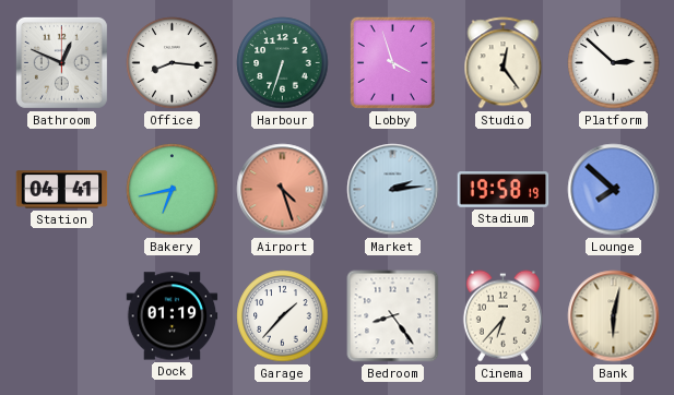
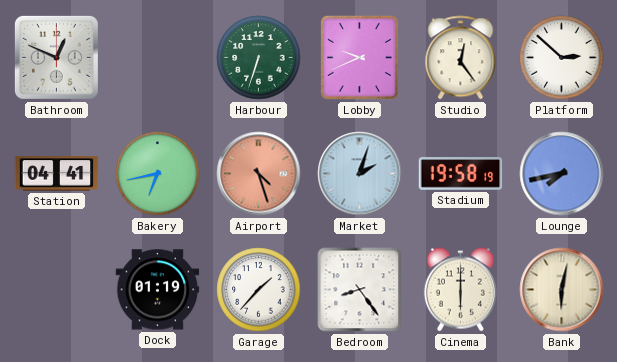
Office: 8:16 -> none (173, 63)
Lobby: 3:57 -> 9:41 (359, 57)
Market: 2:14 -> 2:03 (360, 174)
Lounge: 7:52 -> 7:43 (562, 174)
Cinema: 6:37 -> 6:00 (460, 290)
